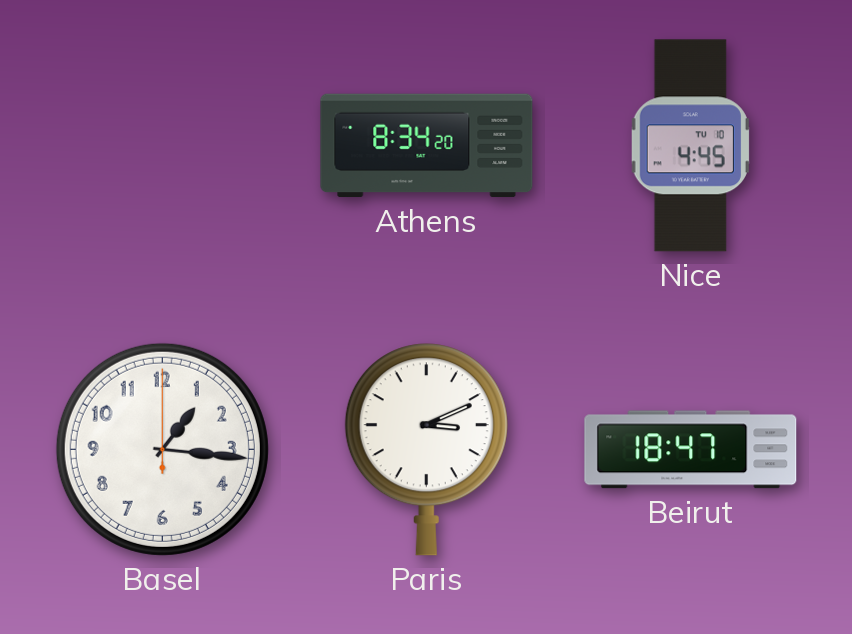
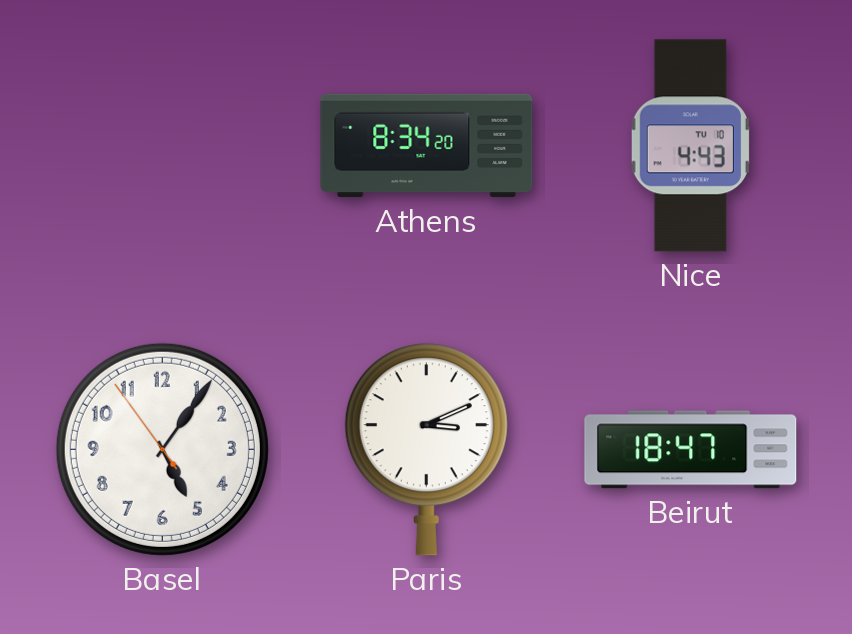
Nice: 4:45 -> 4:43 (690, 146)
Basel: 1:16 -> 5:05 (162, 449)
